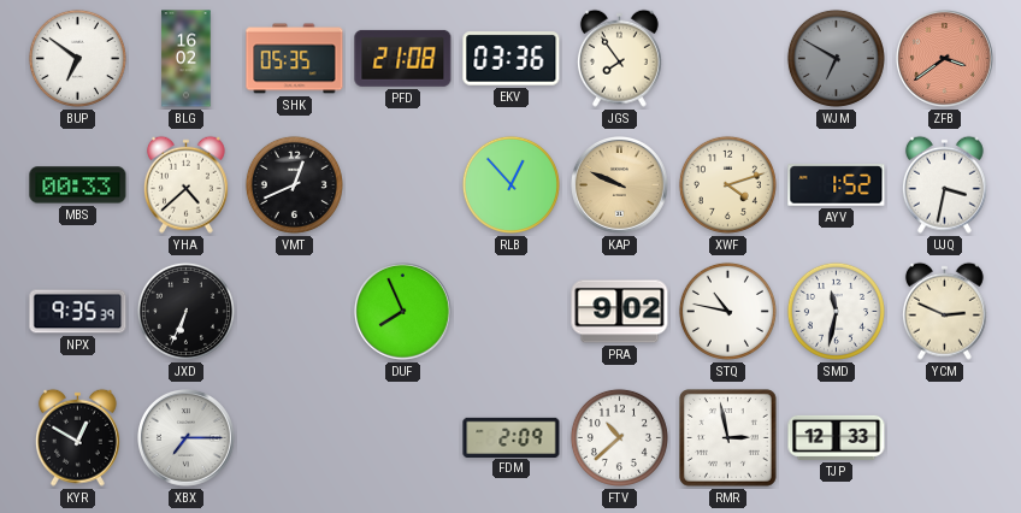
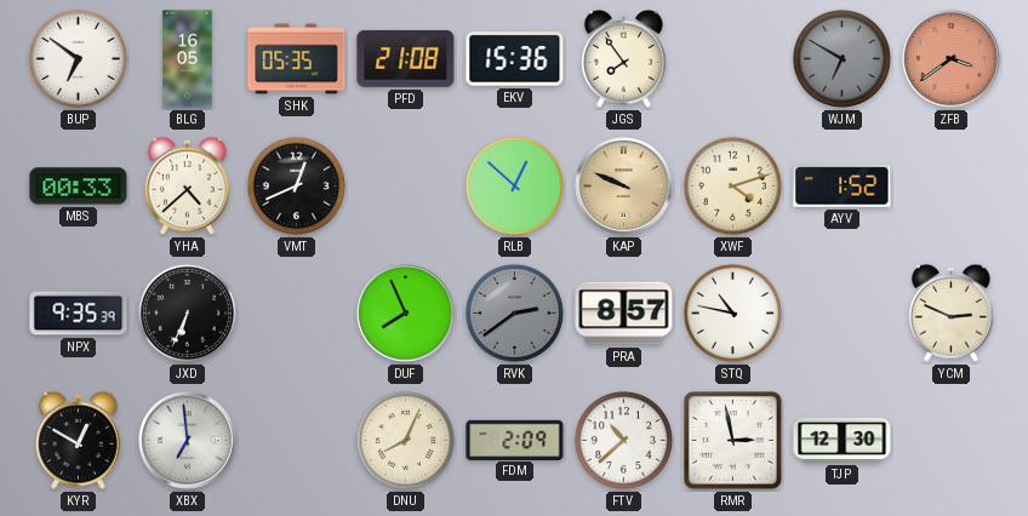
BLG: 16:02 -> 16:05 (188, 59)
EKV: 03:36 -> 15:36 (515, 59)
RLB: 12:53 -> 12:52 (514, 185)
UJQ: 3:32 -> none (944, 184)
RVK: none -> 2:39 (514, 313)
PRA: 9:02 -> 8:57 (624, 314)
SMD: 11:32 -> none (836, 311)
XBX: 7:15 -> 6:59 (188, 441)
DNU: none -> 8:04 (405, 440)
TJP: 12:33 -> 12:30 (843, 440)
